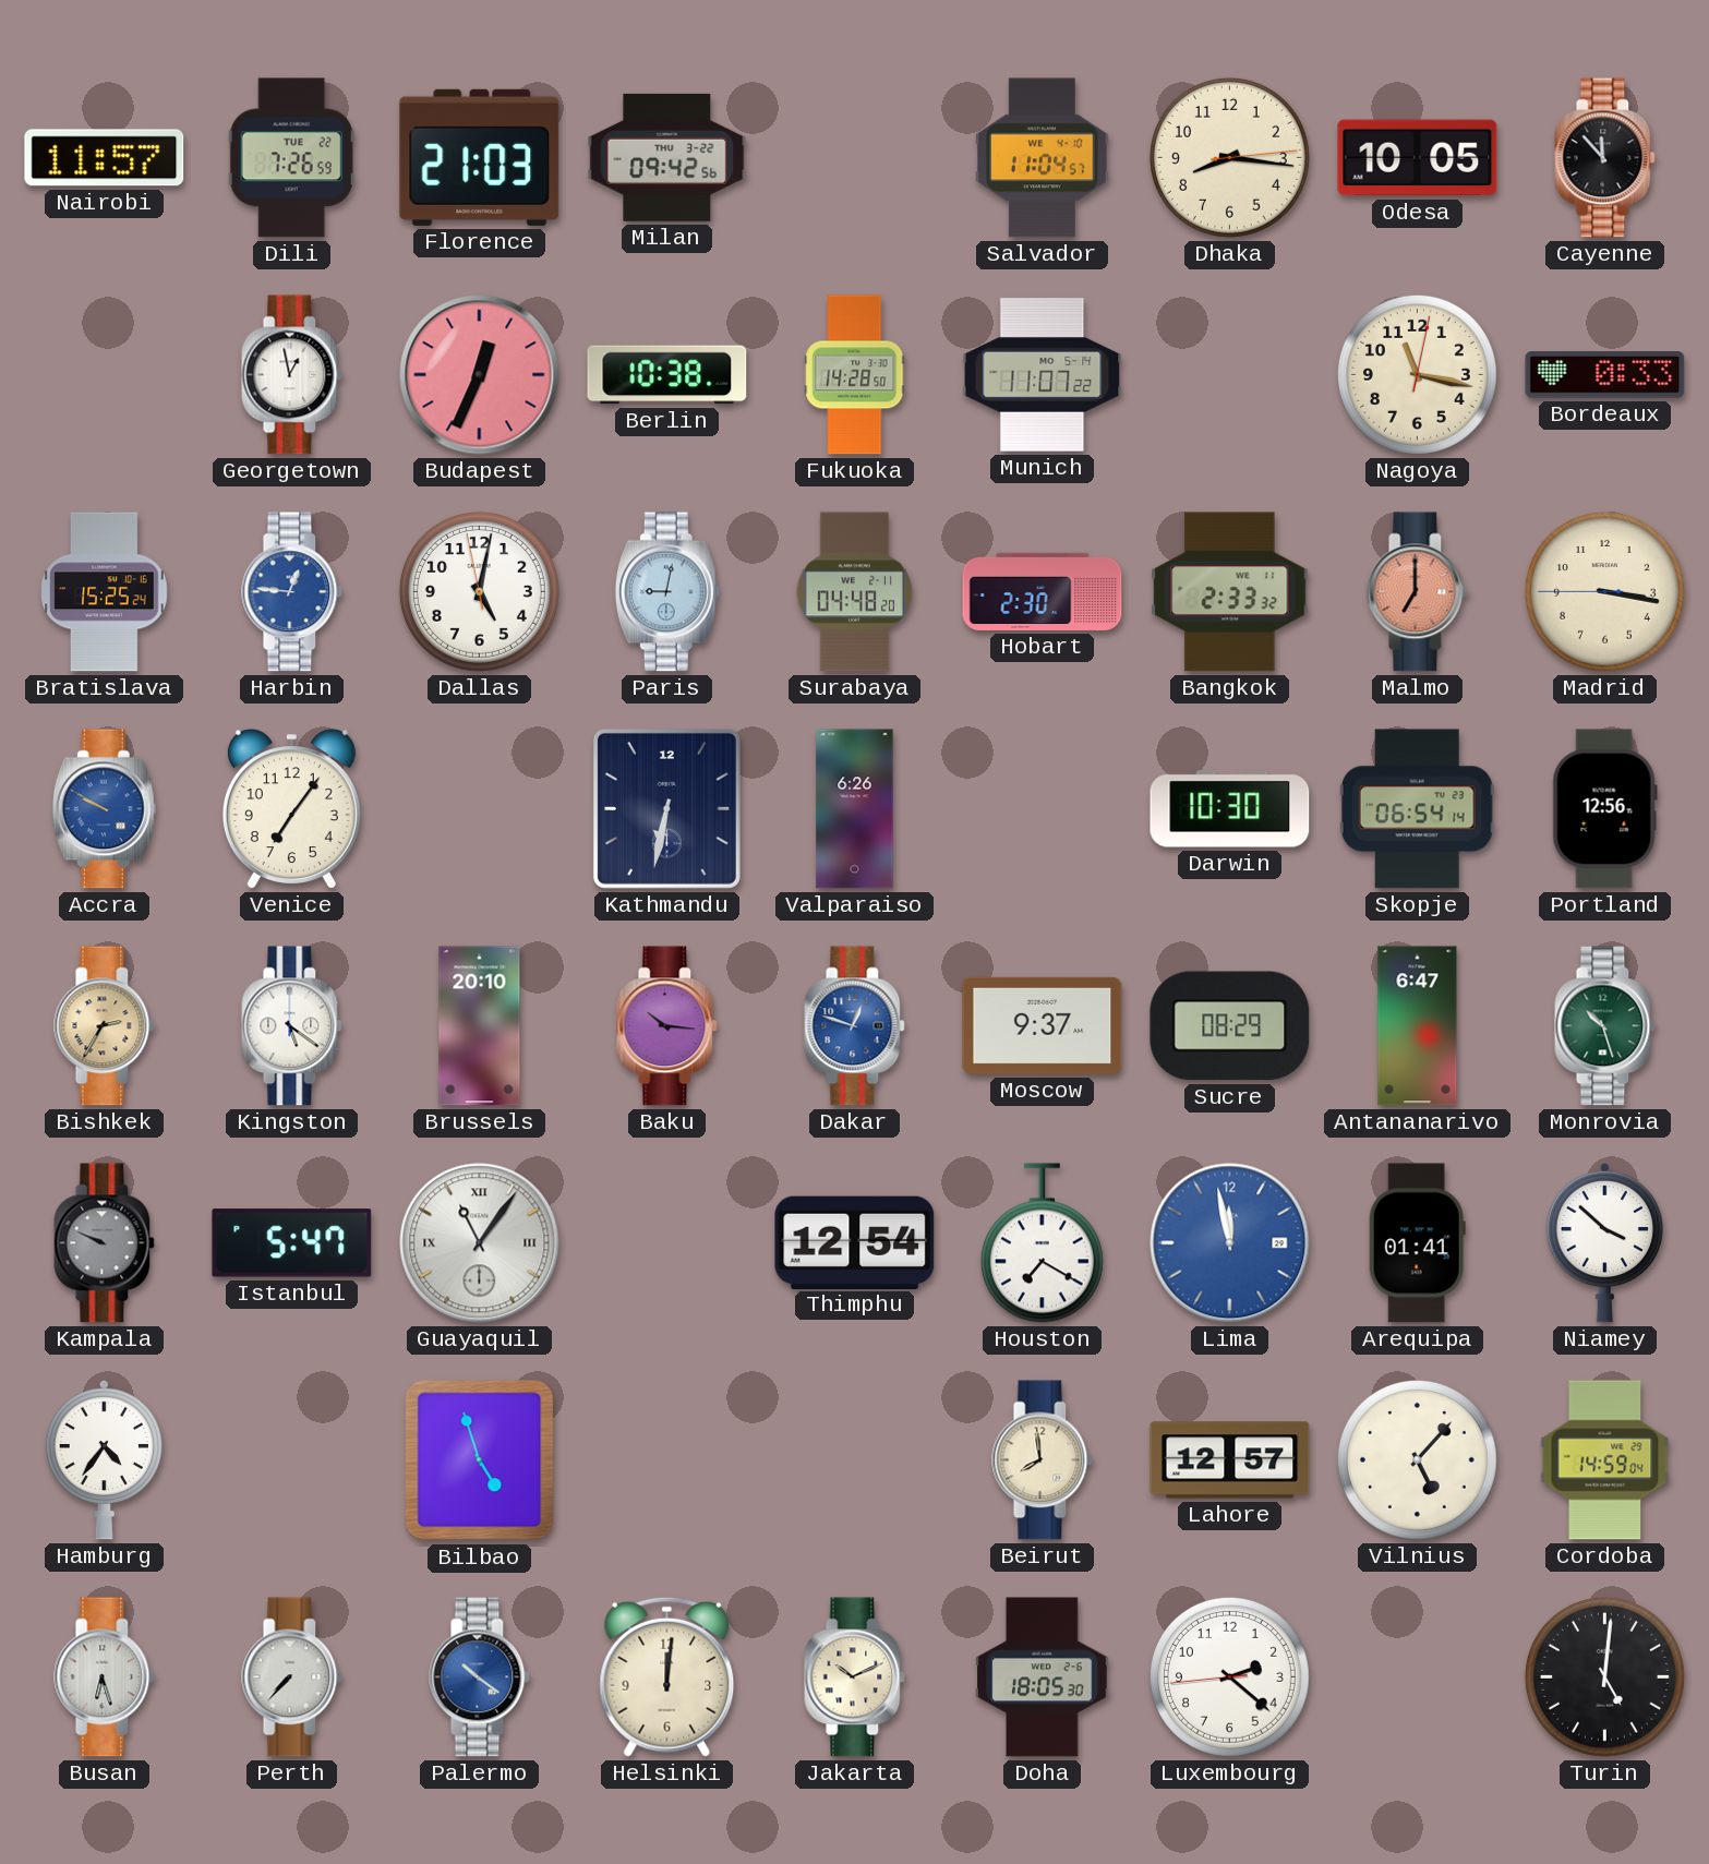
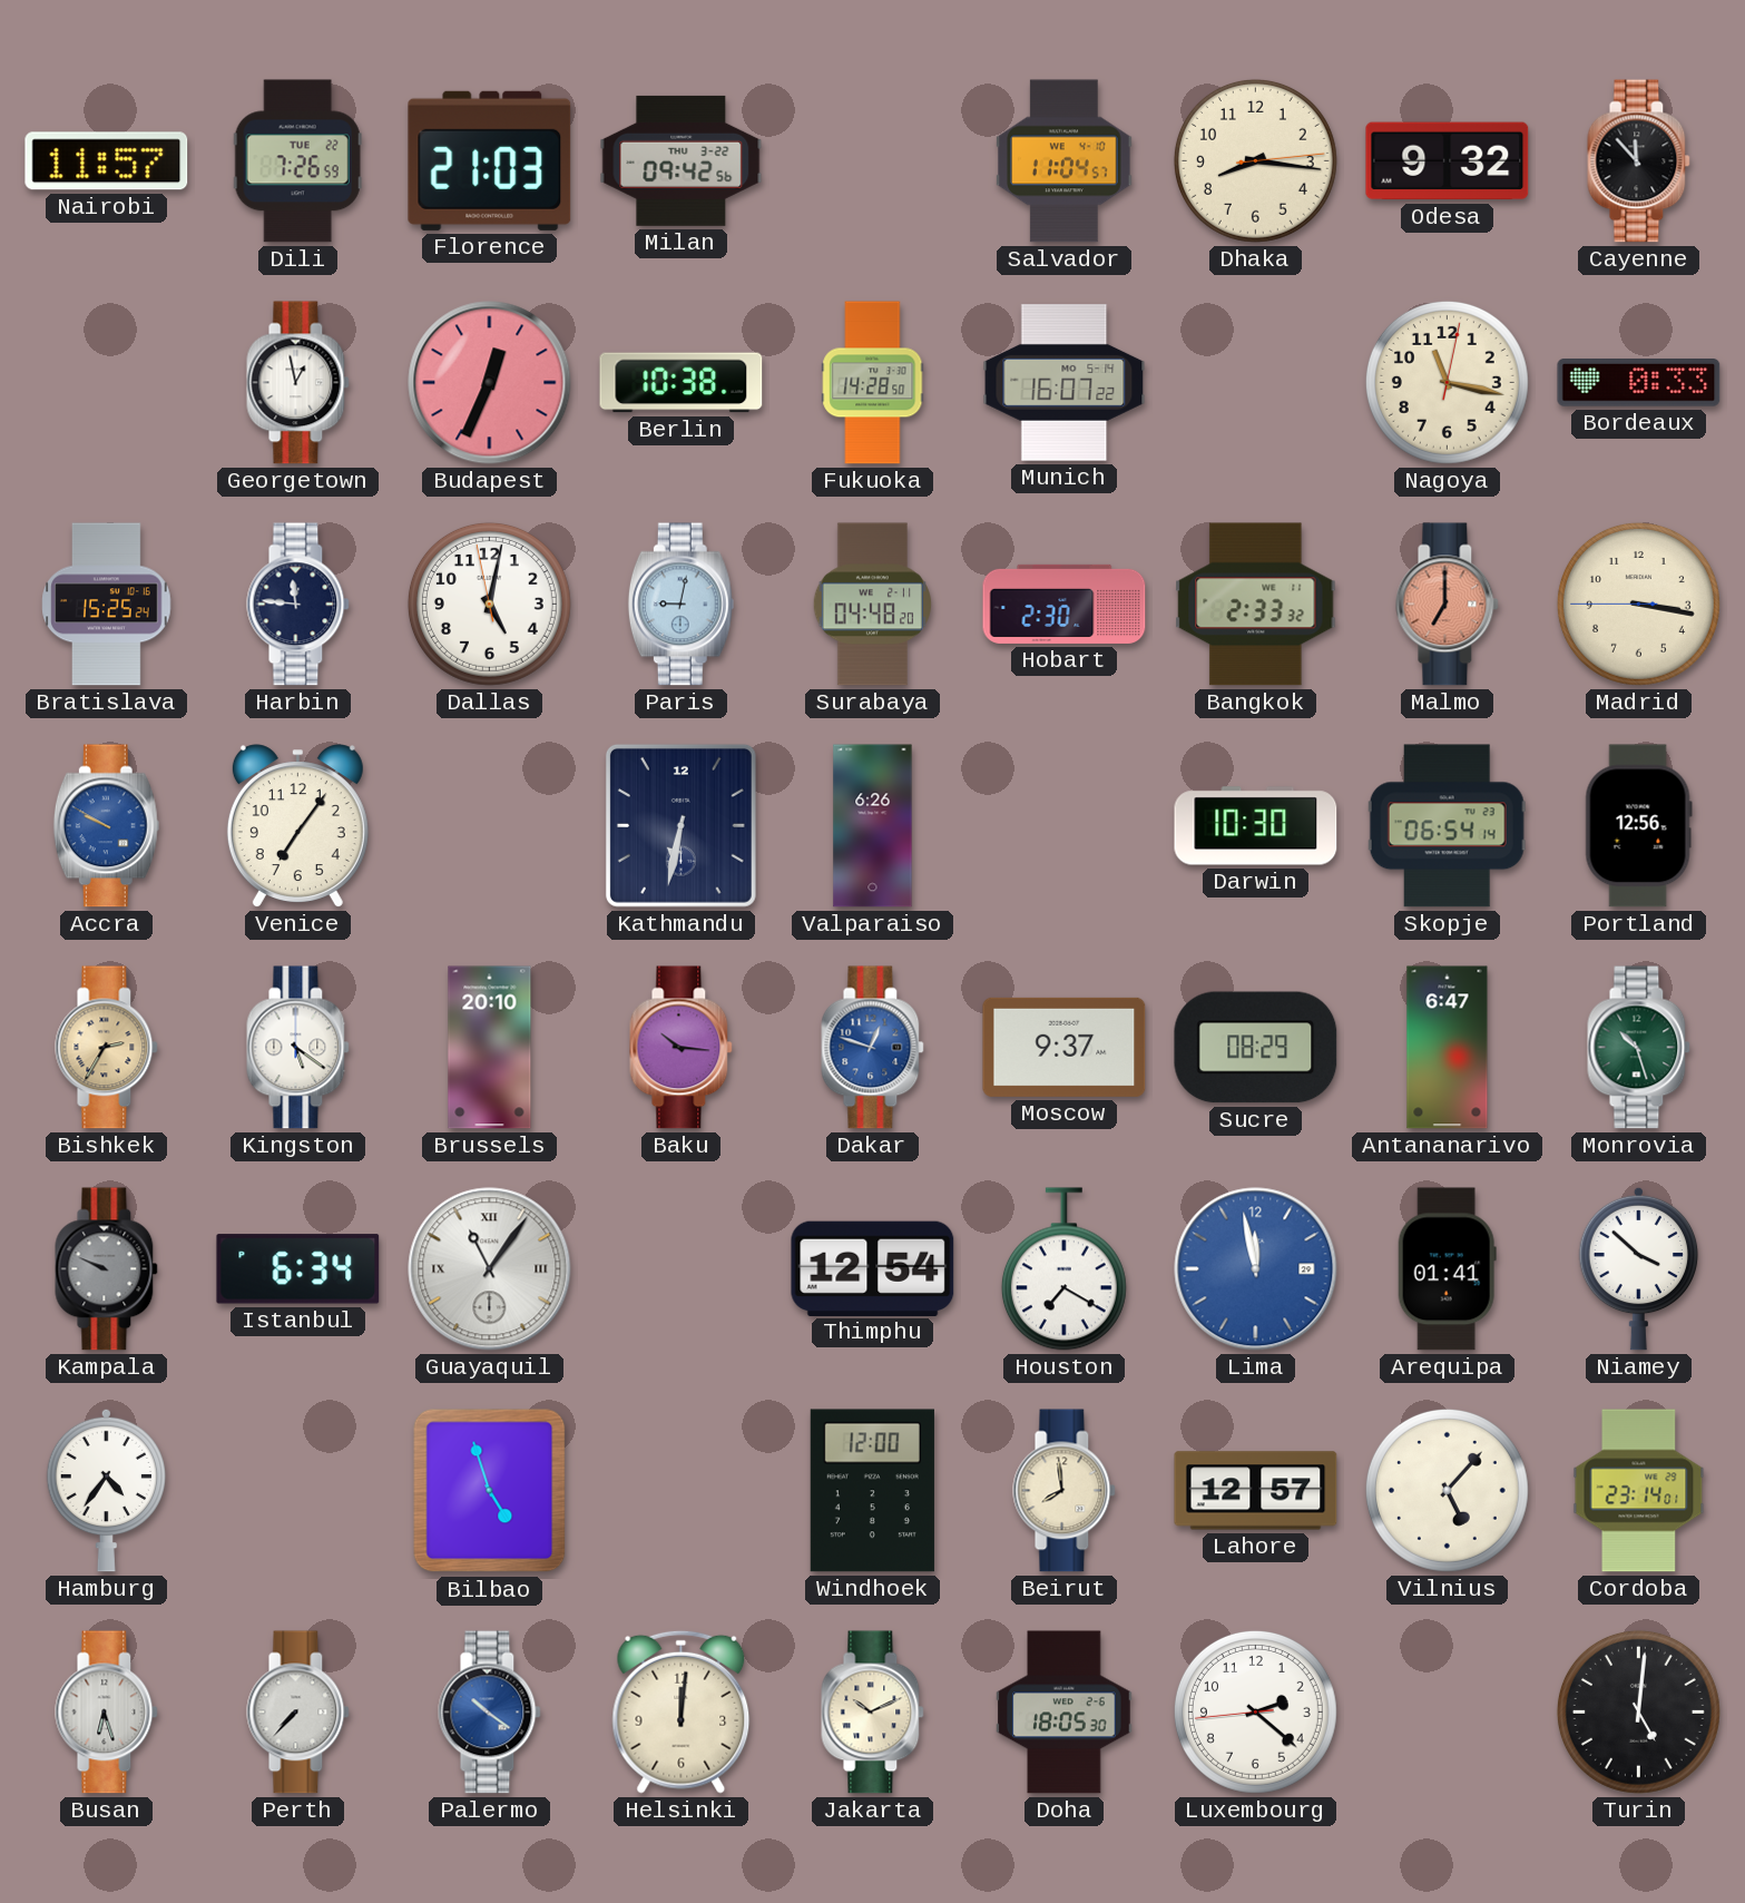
Odesa: 10:05 -> 9:32 (1448, 161)
Munich: 11:07 -> 16:07 (1065, 383)
Harbin: 12:46 -> 11:46 (298, 605)
Harbin dial: blue -> navy (298, 605)
Istanbul: 5:47 -> 6:34 (298, 1269)
Windhoek: none -> 12:00 (872, 1491)
Cordoba: 14:59 -> 23:14 (1639, 1491)
